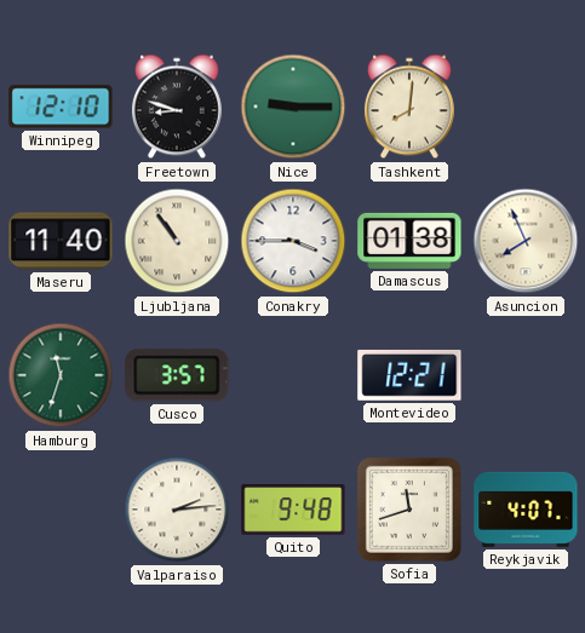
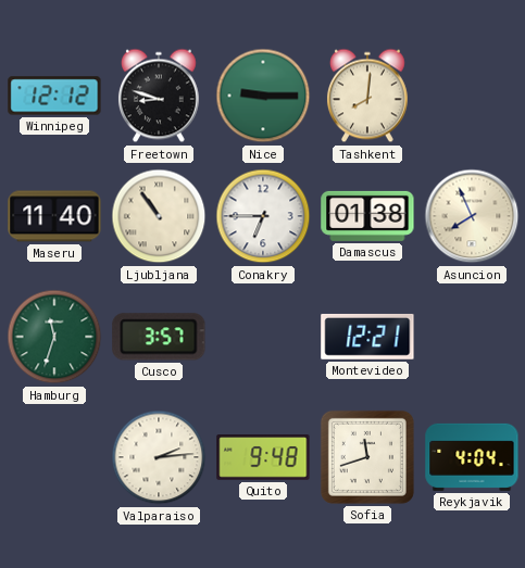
Winnipeg: 12:10 -> 12:12 (54, 96)
Conakry: 3:45 -> 6:45 (263, 216)
Reykjavik: 4:07 -> 4:04 (472, 457)
